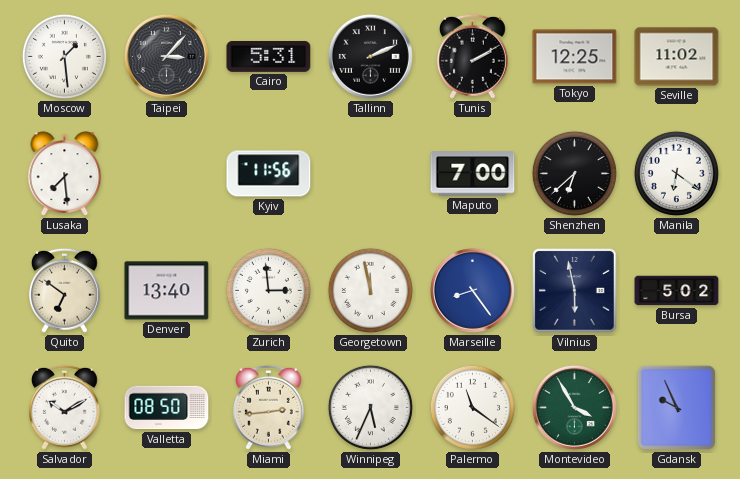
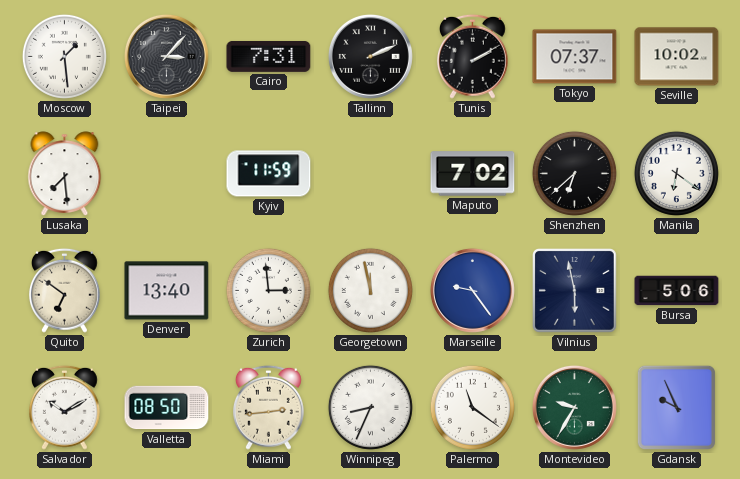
Cairo: 5:31 -> 7:31 (269, 56)
Tokyo: 12:25 -> 07:37 (575, 57)
Seville: 11:02 -> 10:02 (677, 57)
Kyiv: 11:56 -> 11:59 (269, 174)
Maputo: 7:00 -> 7:02 (473, 174)
Marseille: 8:24 -> 9:24 (472, 290)
Bursa: 5:02 -> 5:06 (677, 291)
Winnipeg: 5:34 -> 8:34 (370, 407)
Montevideo: 3:55 -> 9:35 (574, 407)
